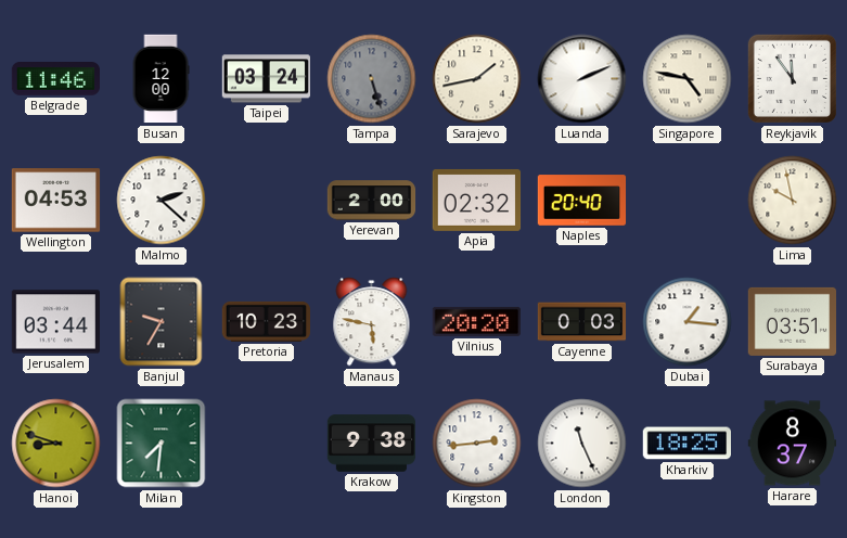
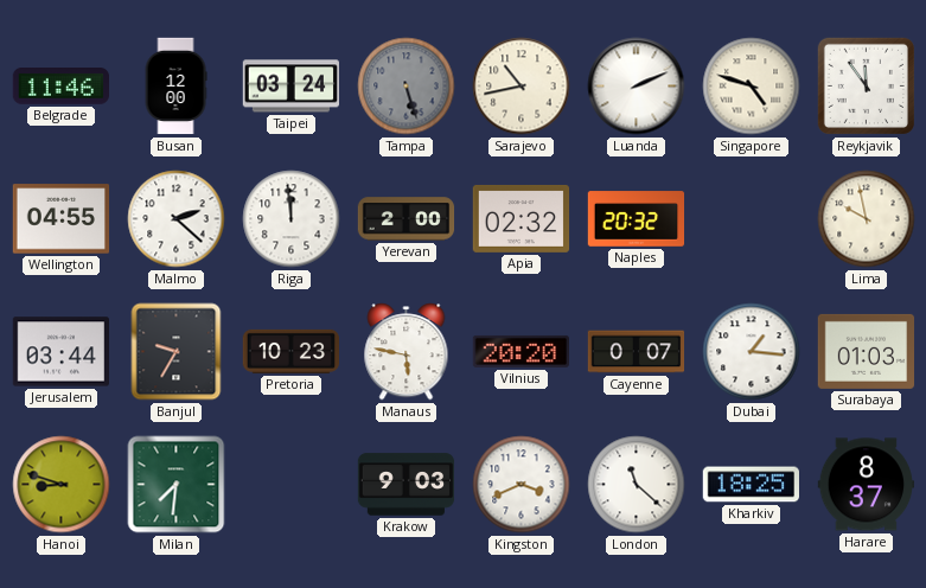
Sarajevo: 1:43 -> 10:43 (522, 87)
Singapore: 4:47 -> 4:48 (752, 87)
Wellington: 04:53 -> 04:55 (62, 219)
Riga: none -> 11:59 (292, 219)
Naples: 20:40 -> 20:32 (637, 219)
Cayenne: 0:03 -> 0:07 (637, 352)
Surabaya: 03:51 -> 01:03 (867, 351)
Krakow: 9:38 -> 9:03 (407, 485)
Kingston: 2:44 -> 3:41 (522, 485)
London: 11:26 -> 11:22 (637, 485)
